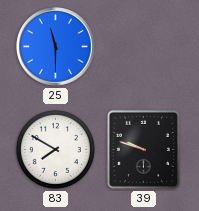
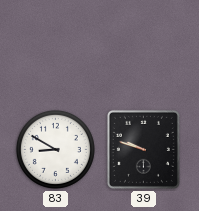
25: 11:30 -> none (56, 47)
83: 7:50 -> 8:50 (55, 149)
